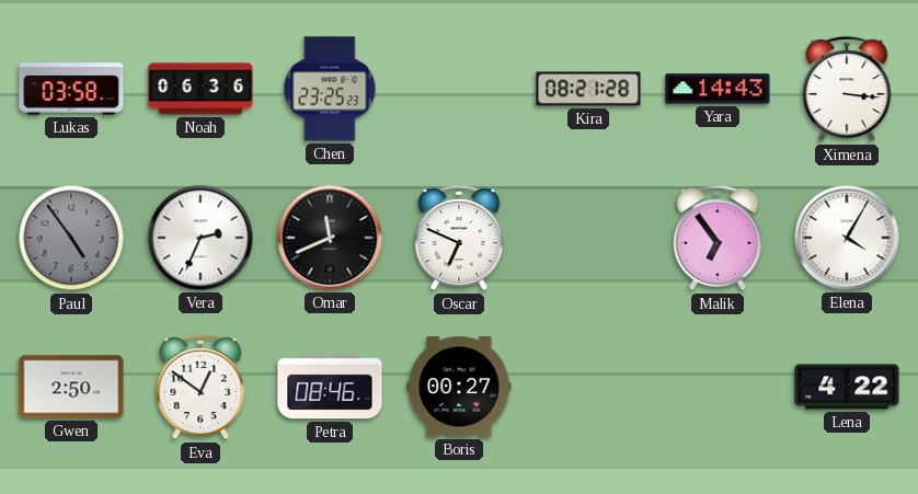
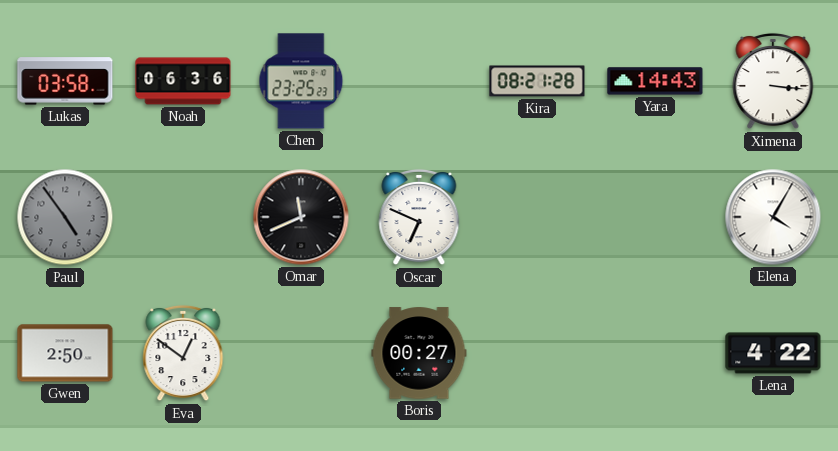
Vera: 2:34 -> none (200, 238)
Malik: 6:54 -> none (718, 238)
Petra: 08:46 -> none (330, 387)
